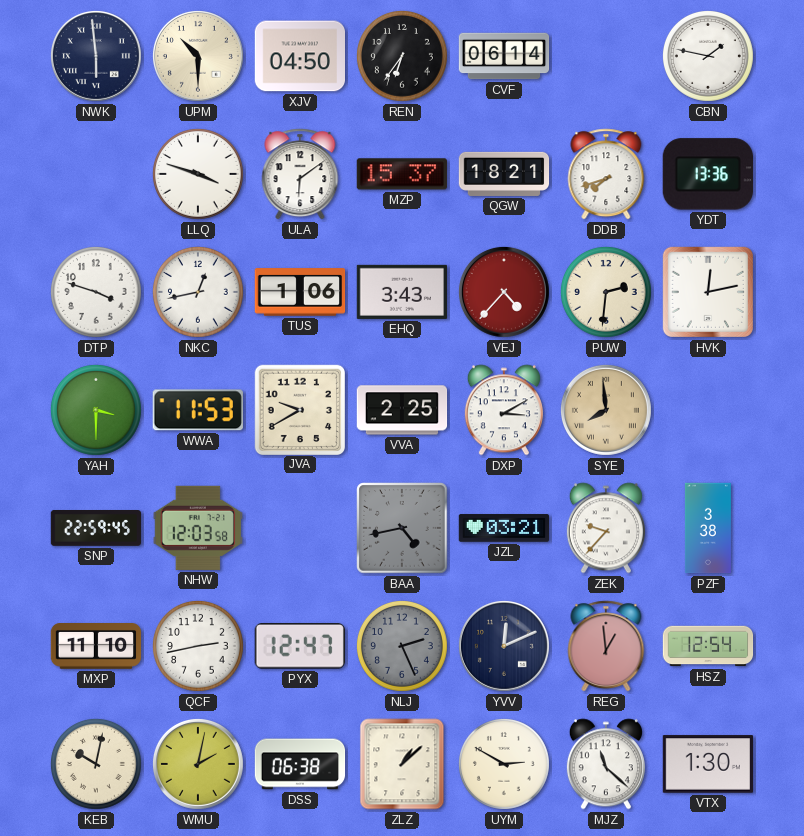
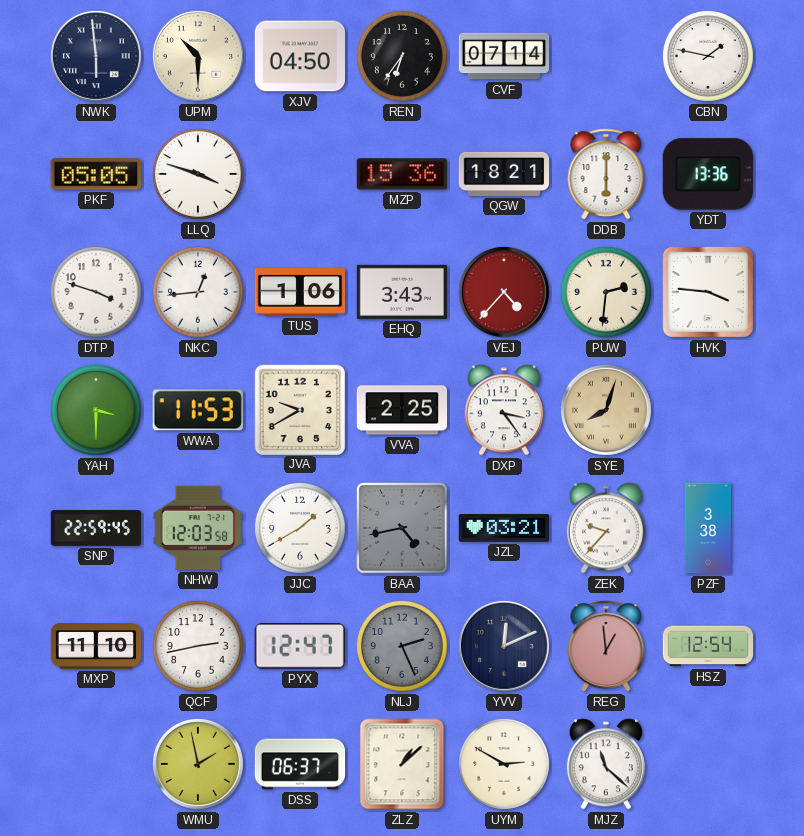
CVF: 06:14 -> 07:14 (504, 56)
PKF: none -> 05:05 (95, 174)
ULA: 6:09 -> none (300, 174)
MZP: 15:37 -> 15:36 (402, 174)
DDB: 7:42 -> 6:00 (606, 174)
NKC: 12:43 -> 12:44 (198, 292)
HVK: 12:13 -> 3:46 (708, 292)
DXP: 3:10 -> 3:24 (504, 410)
SYE: 7:59 -> 8:03 (606, 410)
JJC: none -> 1:40 (300, 528)
KEB: 10:02 -> none (96, 764)
WMU: 2:02 -> 1:58 (198, 764)
DSS: 06:38 -> 06:37 (300, 764)
VTX: 1:30 -> none (707, 764)
